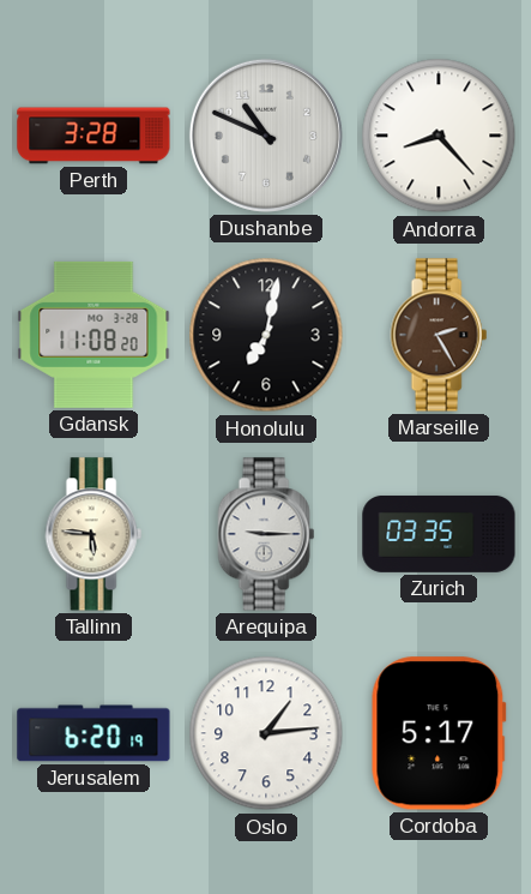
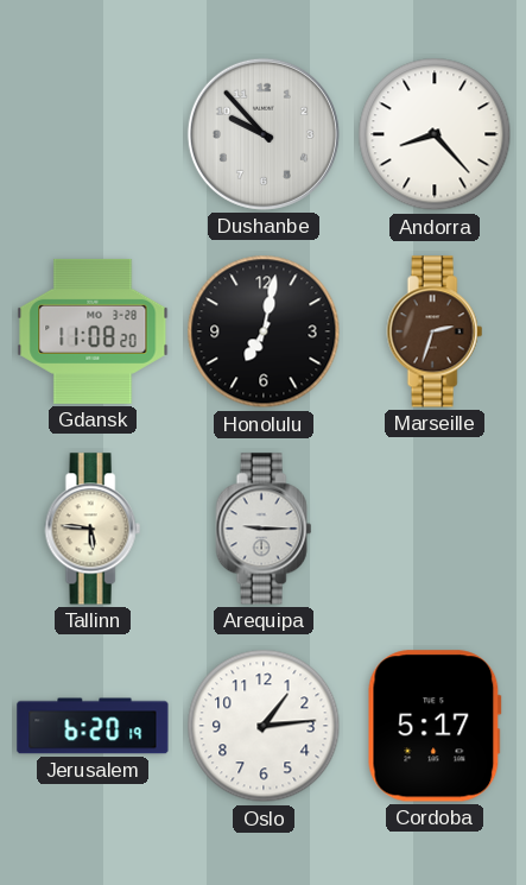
Perth: 3:28 -> none (93, 136)
Dushanbe: 10:49 -> 9:53 (264, 134)
Marseille: 2:25 -> 2:33 (435, 331)
Zurich: 03:35 -> none (439, 534)
